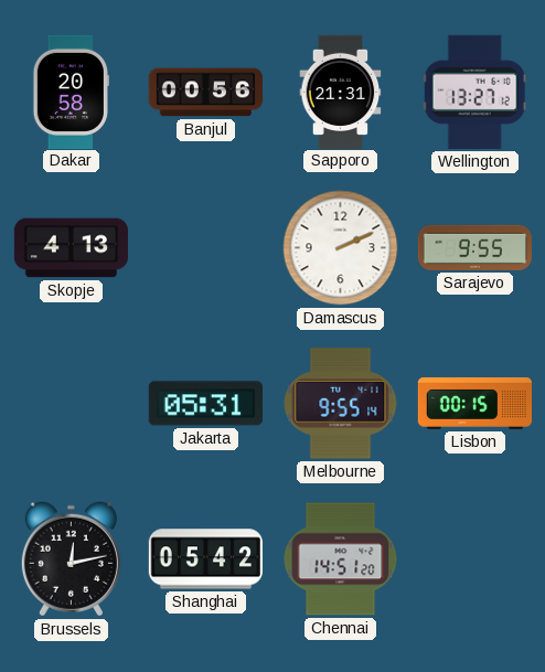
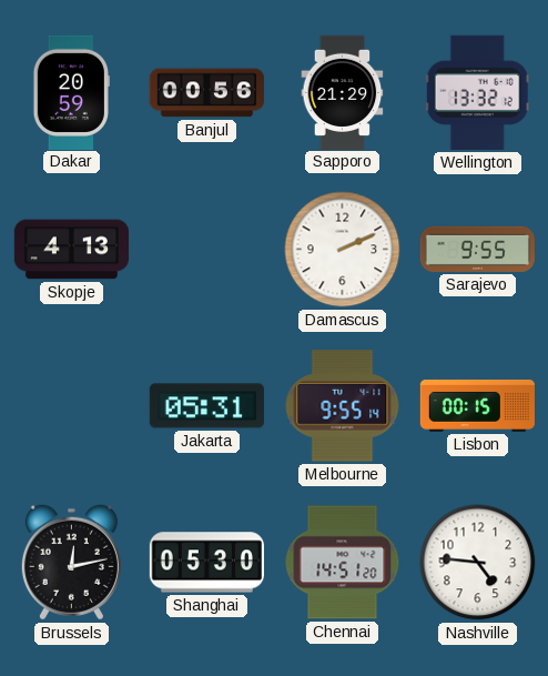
Dakar: 20:58 -> 20:59 (71, 92)
Sapporo: 21:31 -> 21:29 (343, 92)
Wellington: 13:27 -> 13:32 (477, 92)
Shanghai: 05:42 -> 05:30 (206, 563)
Nashville: none -> 4:46 (478, 563)
